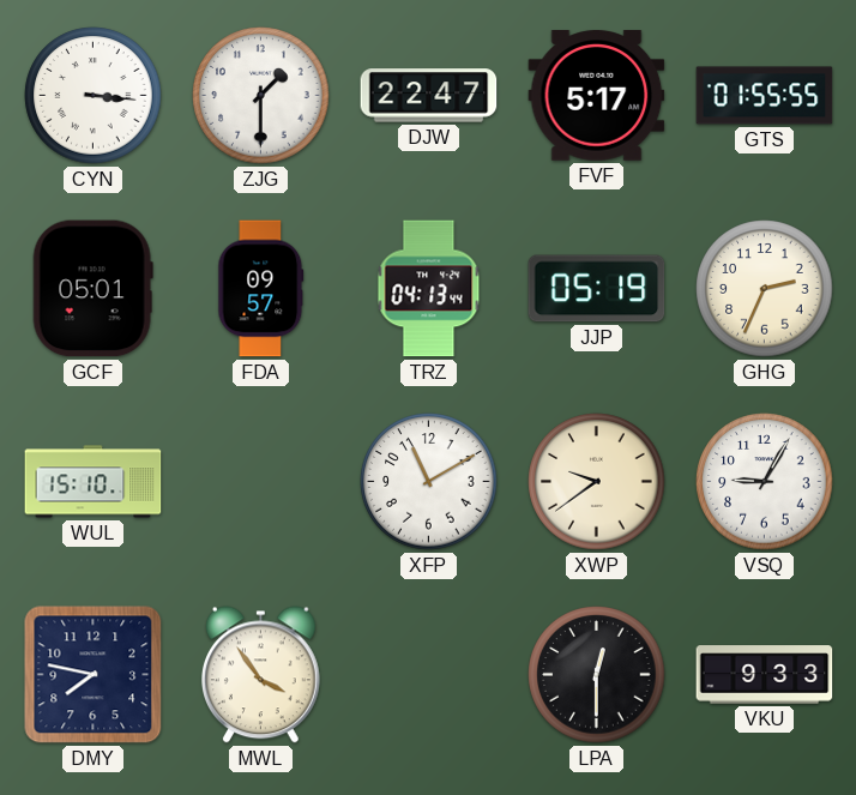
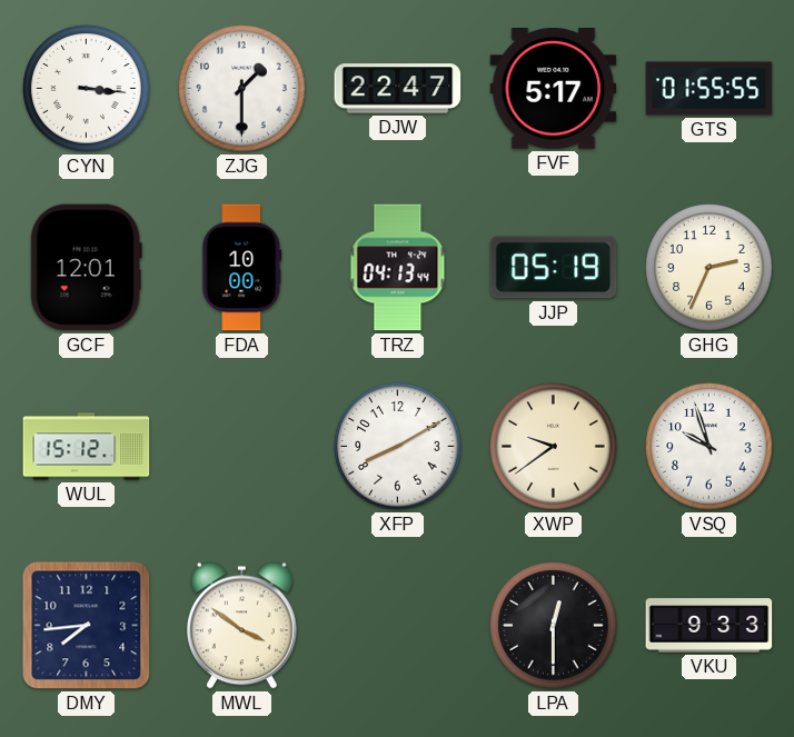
GCF: 05:01 -> 12:01 (86, 268)
FDA: 09:57 -> 10:00 (242, 268)
WUL: 15:10 -> 15:12 (87, 447)
XFP: 11:10 -> 8:10 (398, 447)
VSQ: 9:05 -> 9:57 (709, 447)
DMY: 7:47 -> 7:44 (87, 626)
MWL: 3:54 -> 3:51 (241, 626)
